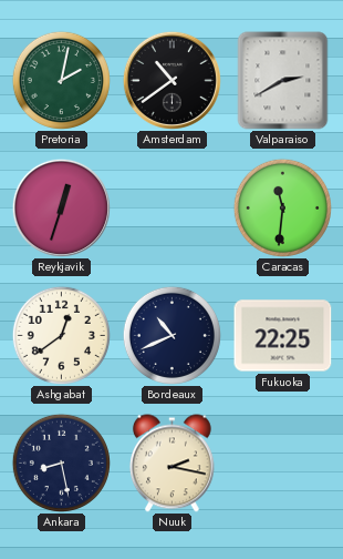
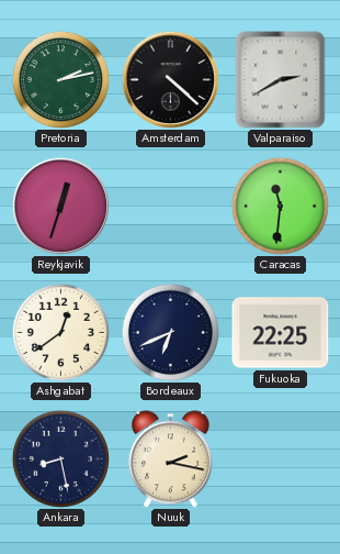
Pretoria: 2:02 -> 2:13 (60, 79)
Amsterdam: 10:39 -> 4:22 (170, 79)
Bordeaux: 10:41 -> 6:41 (170, 332)
